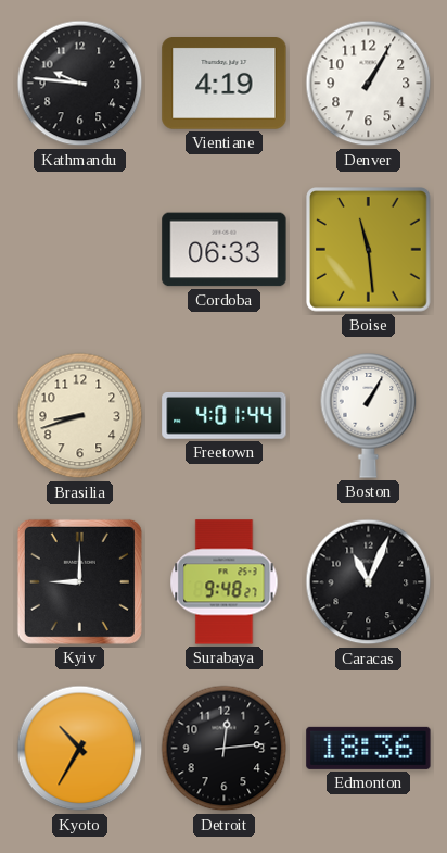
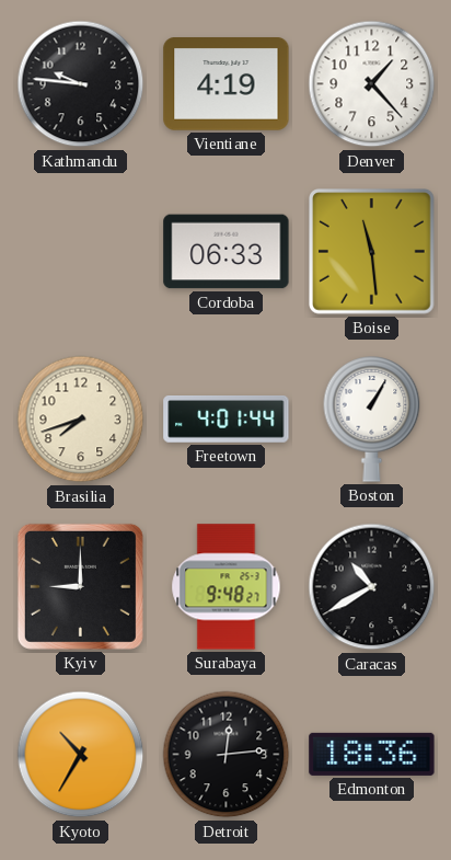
Denver: 1:05 -> 1:23 (372, 84)
Brasilia: 8:42 -> 7:42 (81, 420)
Caracas: 11:04 -> 10:40 (372, 587)
